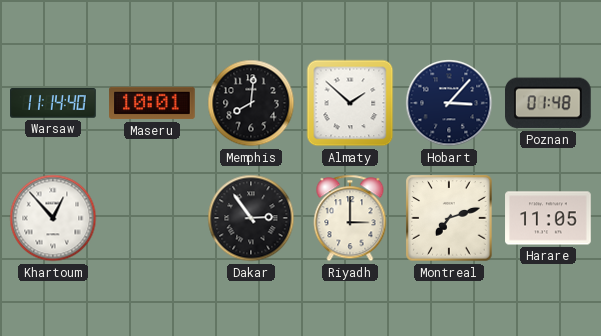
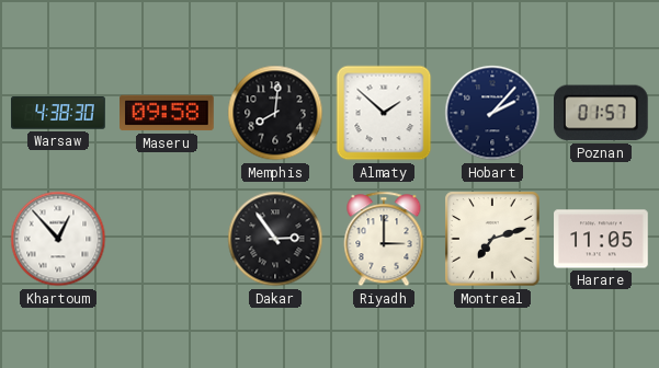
Warsaw: 11:14 -> 4:38 (58, 113)
Maseru: 10:01 -> 09:58 (167, 113)
Hobart: 3:07 -> 2:07 (492, 113)
Poznan: 01:48 -> 01:57 (602, 113)
